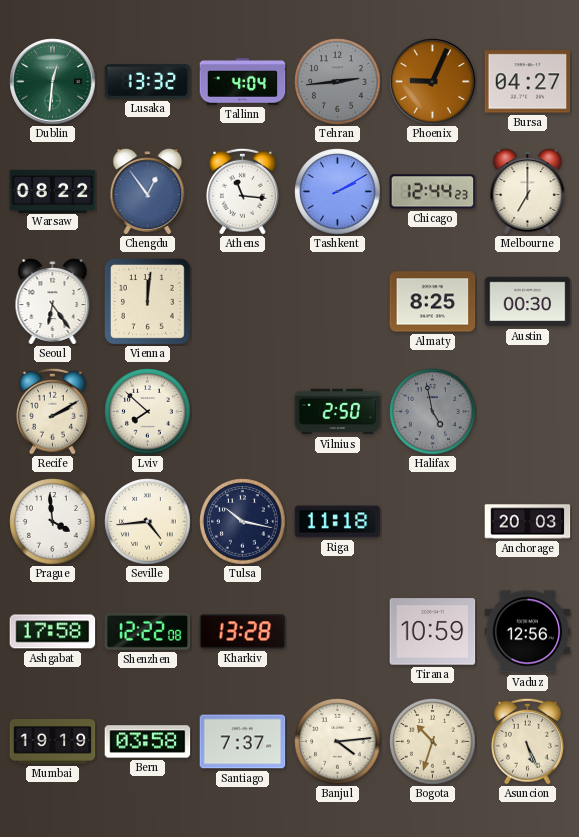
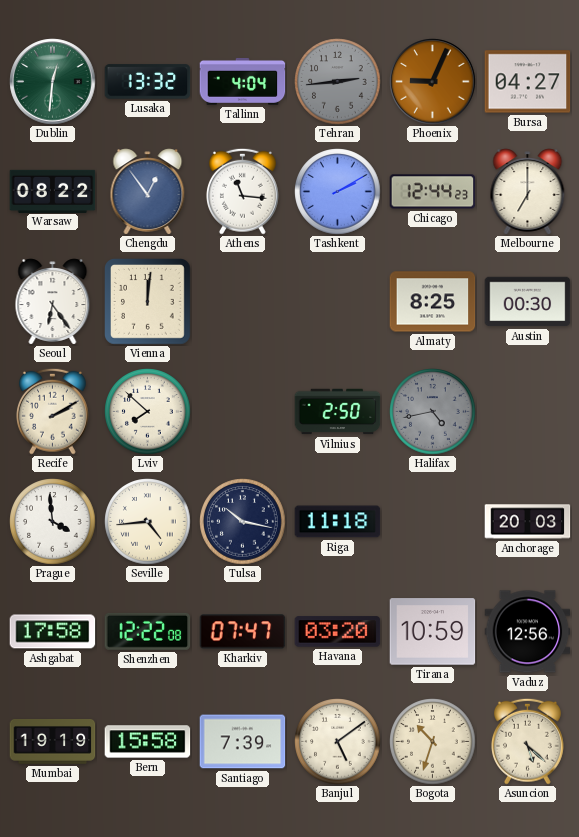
Halifax: 4:58 -> 4:43 (433, 412)
Kharkiv: 13:28 -> 07:47 (243, 632)
Havana: none -> 03:20 (338, 632)
Bern: 03:58 -> 15:58 (148, 742)
Santiago: 7:37 -> 7:39 (243, 742)
Banjul: 4:14 -> 5:09 (338, 742)
Asuncion: 5:26 -> 5:22 (527, 741)
